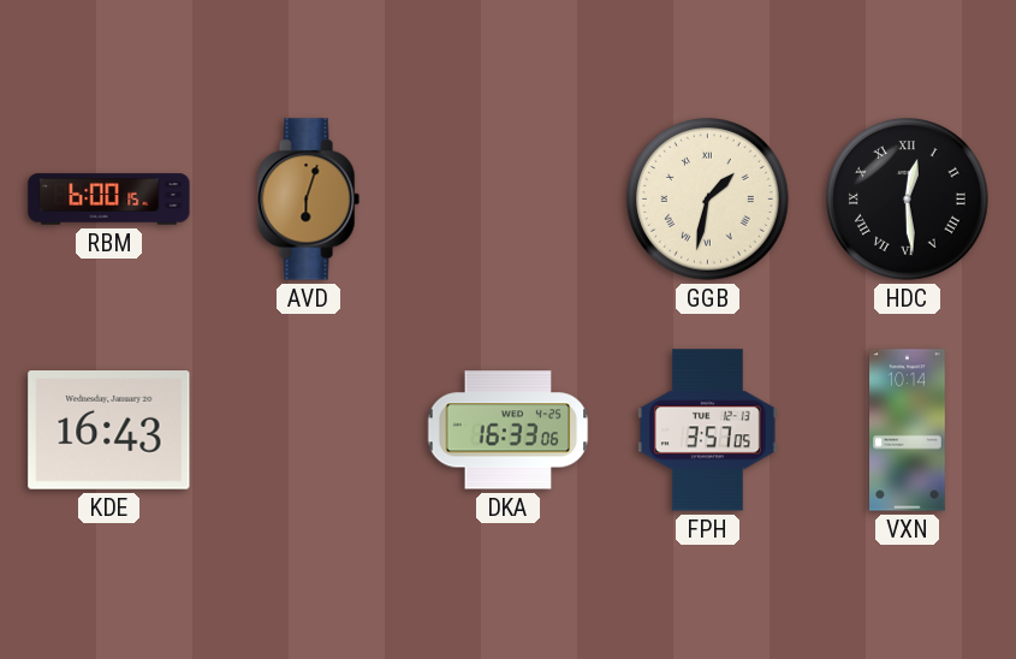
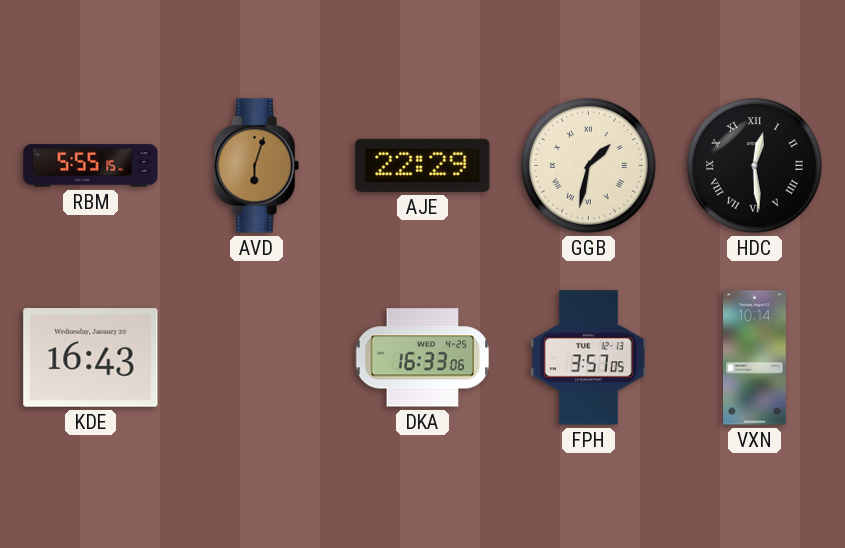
RBM: 6:00 -> 5:55 (91, 166)
AJE: none -> 22:29 (423, 165)
